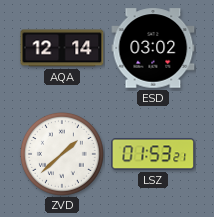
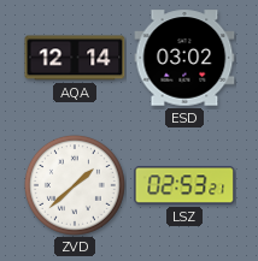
LSZ: 01:53 -> 02:53 (184, 185)
